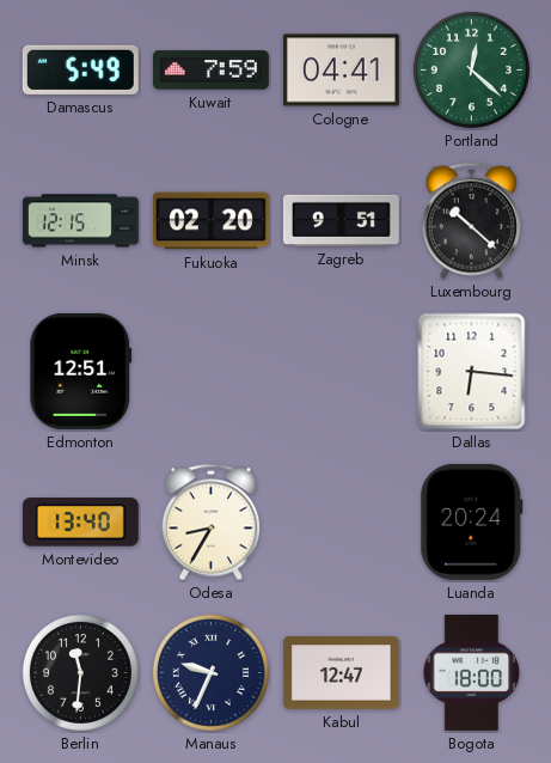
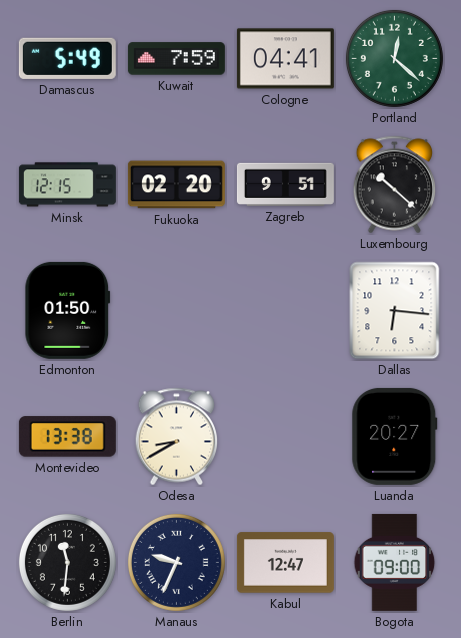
Edmonton: 12:51 -> 01:50 (68, 310)
Montevideo: 13:40 -> 13:38 (67, 437)
Odesa: 8:35 -> 8:40 (177, 437)
Luanda: 20:24 -> 20:27 (395, 436)
Bogota: 18:00 -> 09:00 (395, 562)
